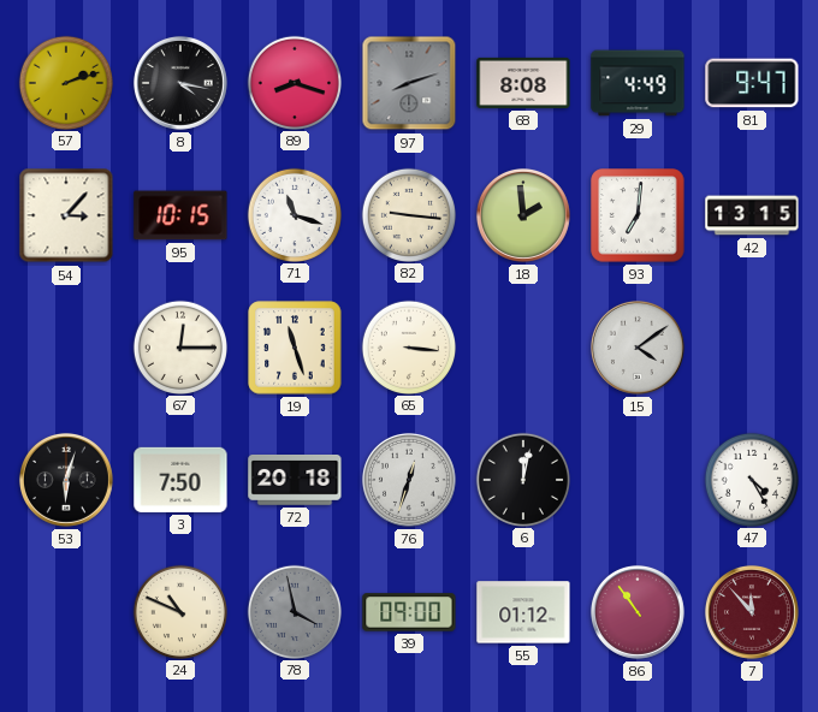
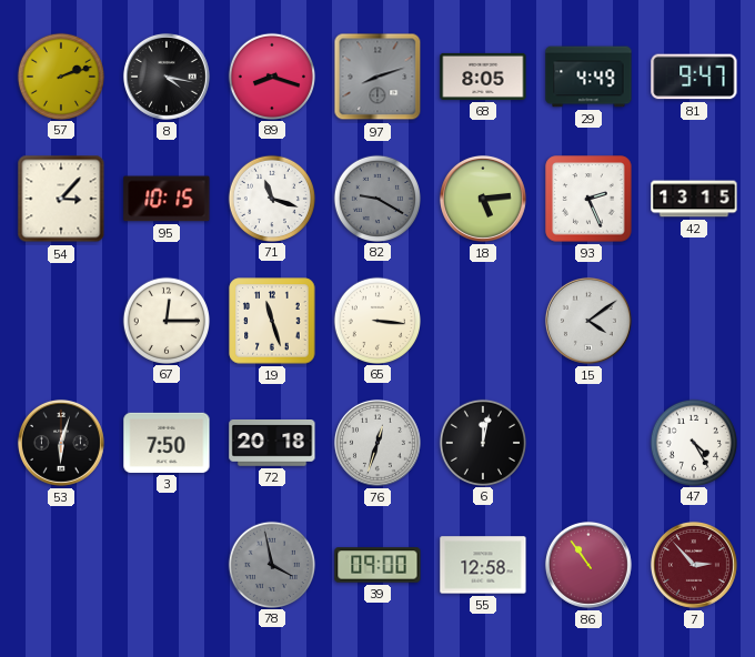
68: 8:08 -> 8:05 (483, 77)
82: 9:16 -> 9:20 (376, 198)
82 dial: cream -> grey (376, 198)
18: 1:59 -> 5:14 (483, 199)
93: 7:01 -> 2:26 (588, 199)
24: 10:49 -> none (179, 611)
55: 01:12 -> 12:58 (483, 565)
7: 11:53 -> 2:53 (694, 565)
